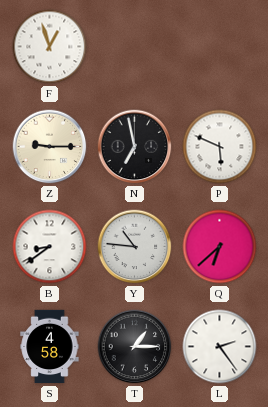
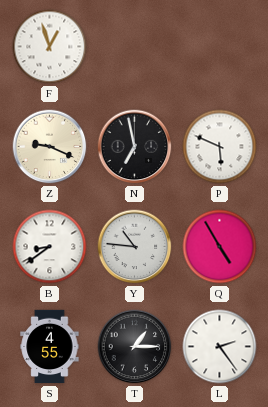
Z: 9:15 -> 9:19 (50, 147)
Q: 6:38 -> 4:55 (220, 247)
S: 4:58 -> 4:55 (50, 347)
